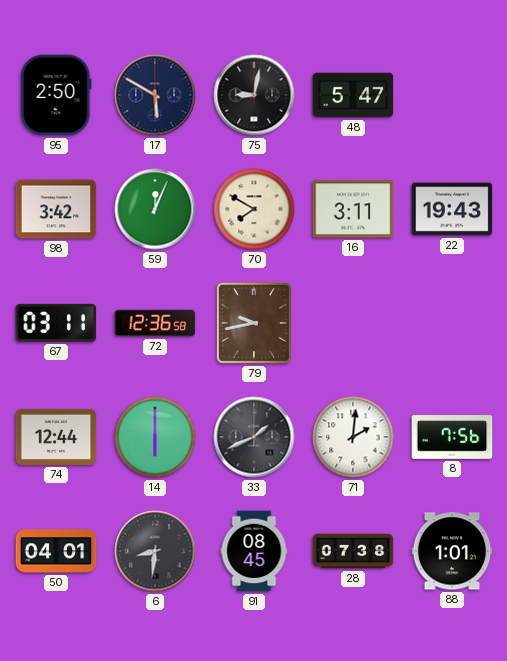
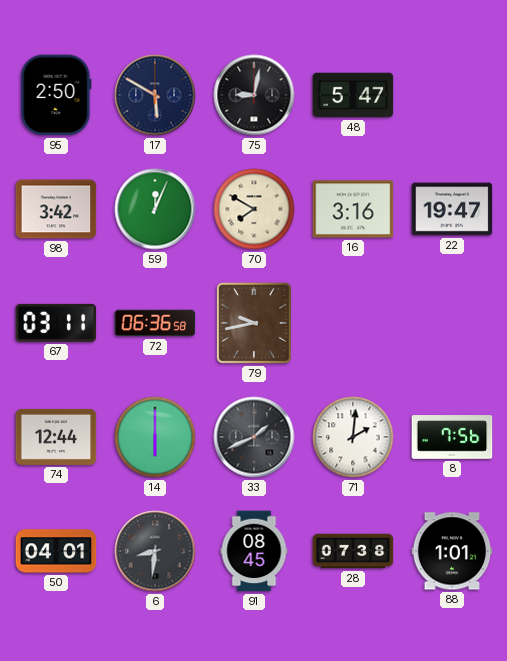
16: 3:11 -> 3:16 (353, 209)
22: 19:43 -> 19:47 (452, 209)
72: 12:36 -> 06:36 (155, 323)
